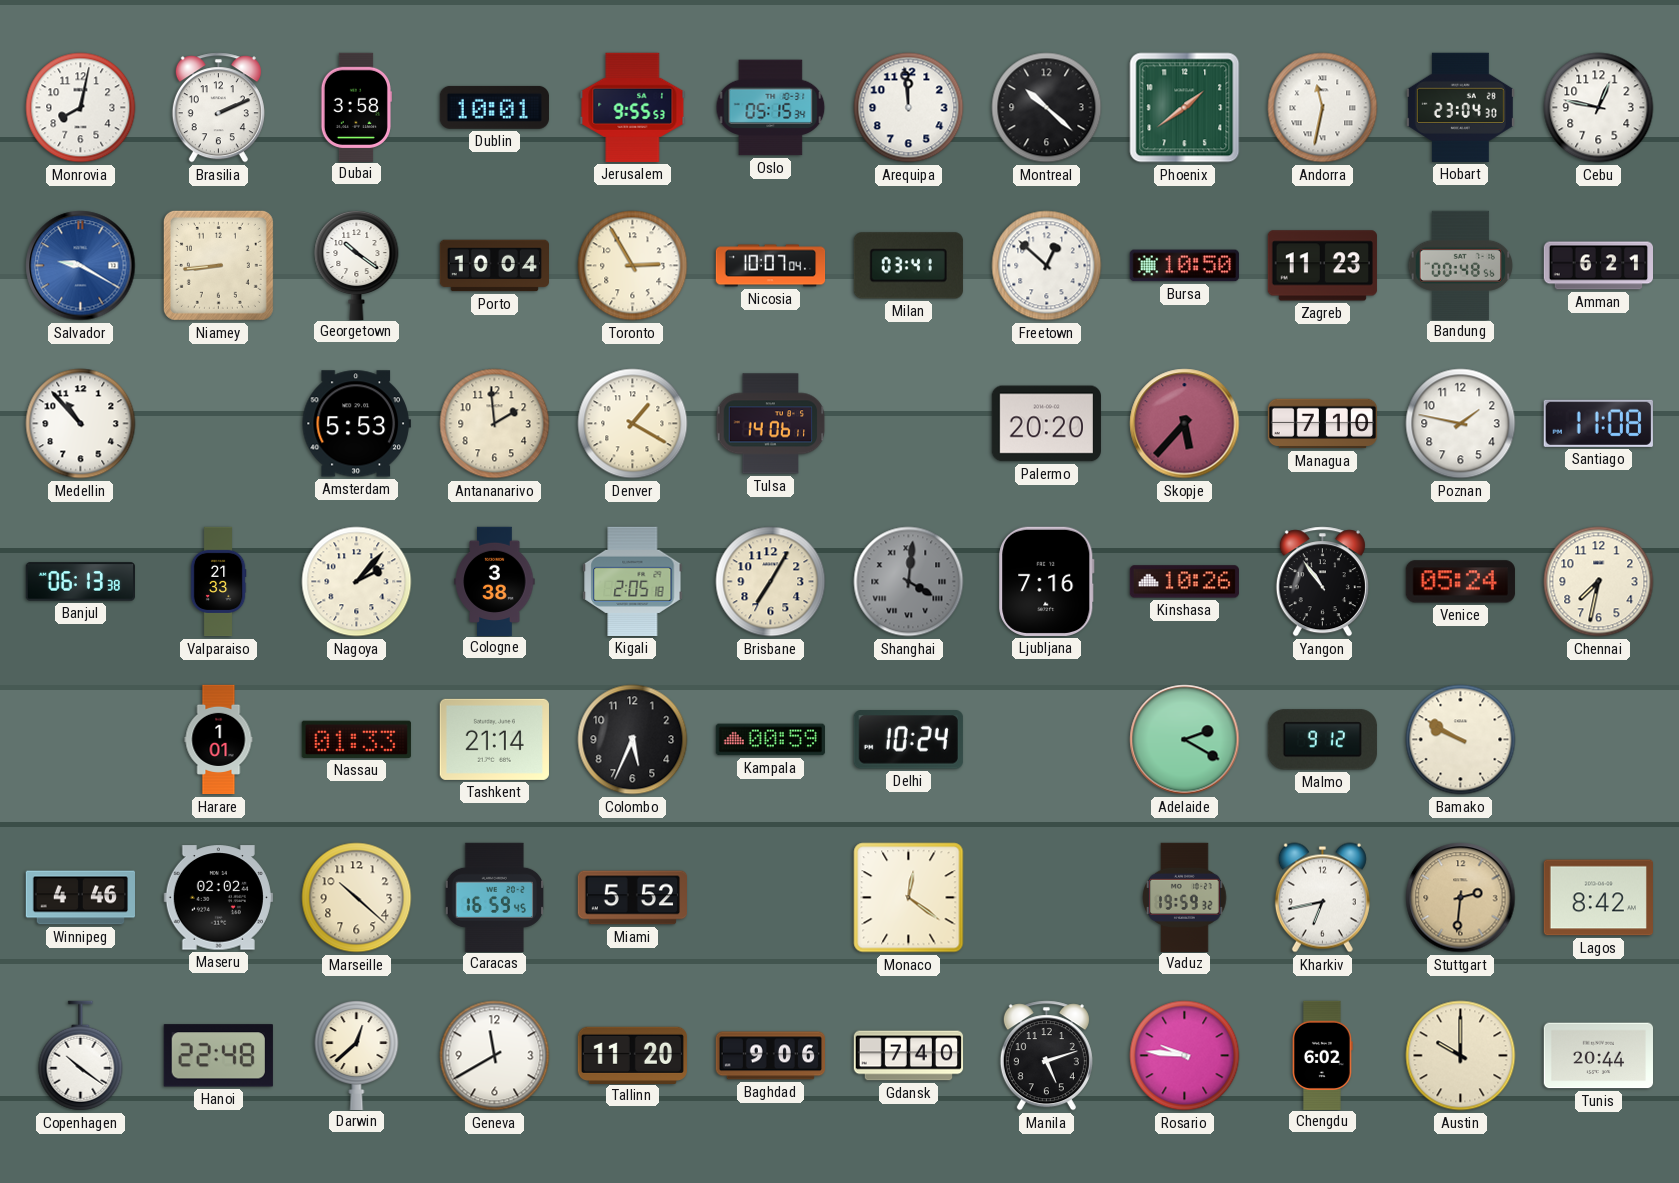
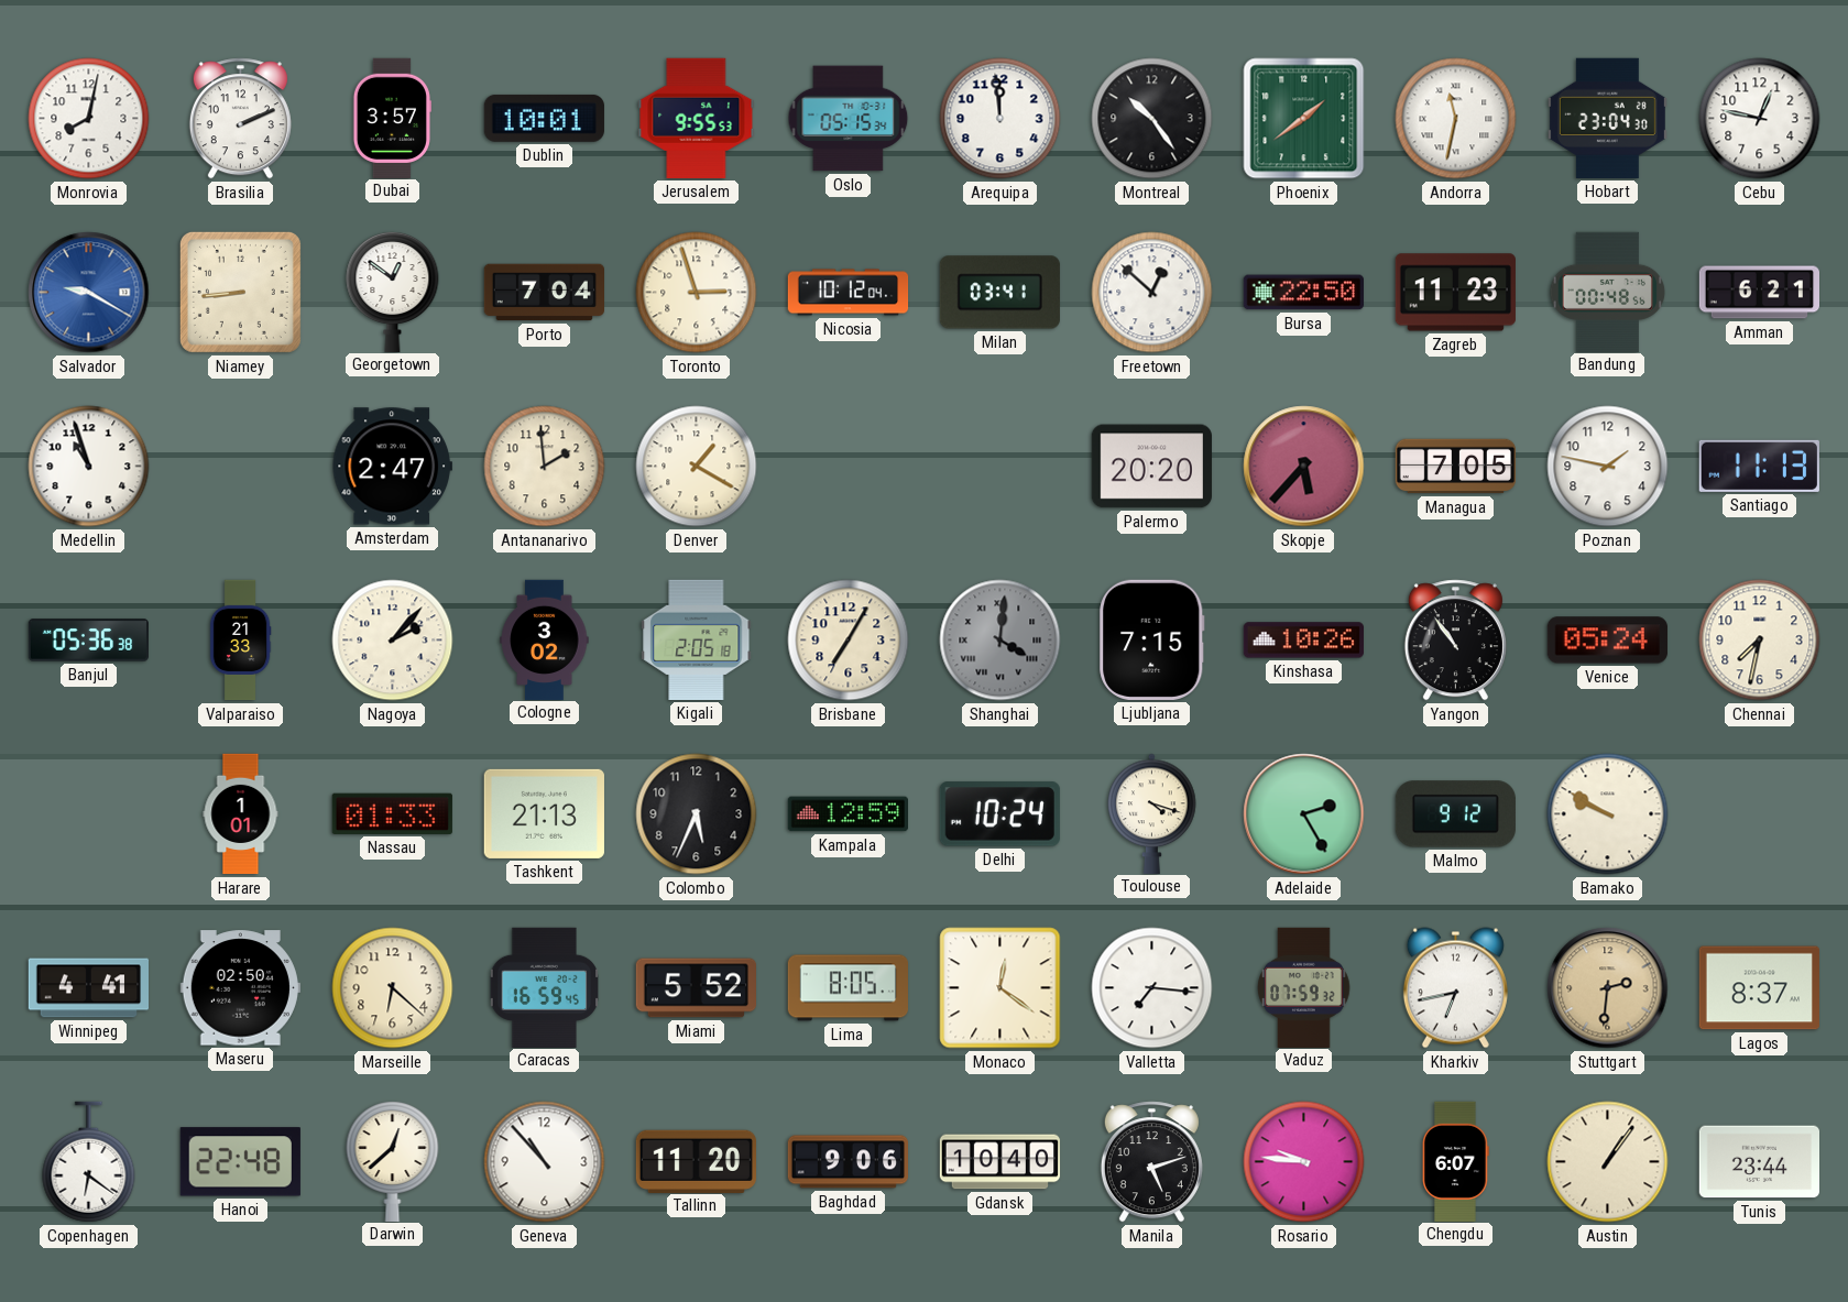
Dubai: 3:58 -> 3:57 (392, 118)
Montreal: 10:22 -> 10:24 (1152, 119)
Georgetown: 10:21 -> 12:51 (393, 291)
Porto: 10:04 -> 7:04 (544, 293)
Toronto: 2:55 -> 2:57 (697, 293)
Nicosia: 10:07 -> 10:12 (849, 293)
Bursa: 10:50 -> 22:50 (1303, 293)
Medellin: 10:53 -> 10:57 (89, 467)
Amsterdam: 5:53 -> 2:47 (392, 467)
Tulsa: 14:06 -> none (771, 424)
Managua: 7:10 -> 7:05 (1455, 467)
Santiago: 11:08 -> 11:13 (1759, 466)
Banjul: 06:13 -> 05:36 (88, 641)
Cologne: 3:38 -> 3:02 (545, 639)
Ljubljana: 7:16 -> 7:15 (1152, 639)
Tashkent: 21:14 -> 21:13 (544, 813)
Kampala: 00:59 -> 12:59 (848, 814)
Toulouse: none -> 4:18 (1152, 813)
Adelaide: 2:20 -> 2:25 (1304, 814)
Winnipeg: 4:46 -> 4:41 (88, 988)
Maseru: 02:02 -> 02:50 (240, 988)
Marseille: 10:22 -> 6:22 (393, 988)
Lima: none -> 8:05 (848, 988)
Valletta: none -> 7:16 (1152, 988)
Vaduz: 19:59 -> 07:59 (1304, 987)
Lagos: 8:42 -> 8:37 (1759, 988)
Copenhagen: 10:21 -> 6:21 (89, 1162)
Geneva: 11:40 -> 10:53 (545, 1162)
Gdansk: 7:40 -> 10:40 (1000, 1162)
Chengdu: 6:02 -> 6:07 (1456, 1161)
Austin: 10:00 -> 1:06 (1608, 1162)
Tunis: 20:44 -> 23:44 (1759, 1162)
